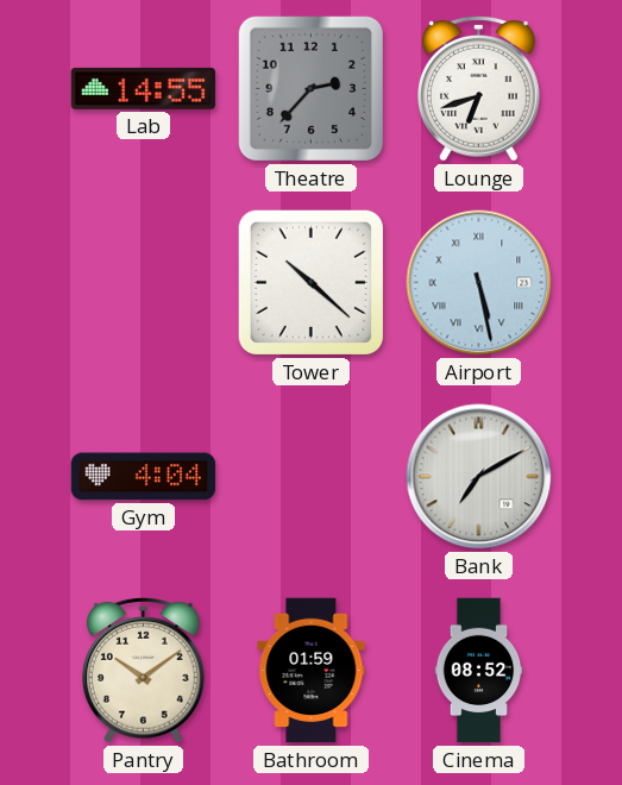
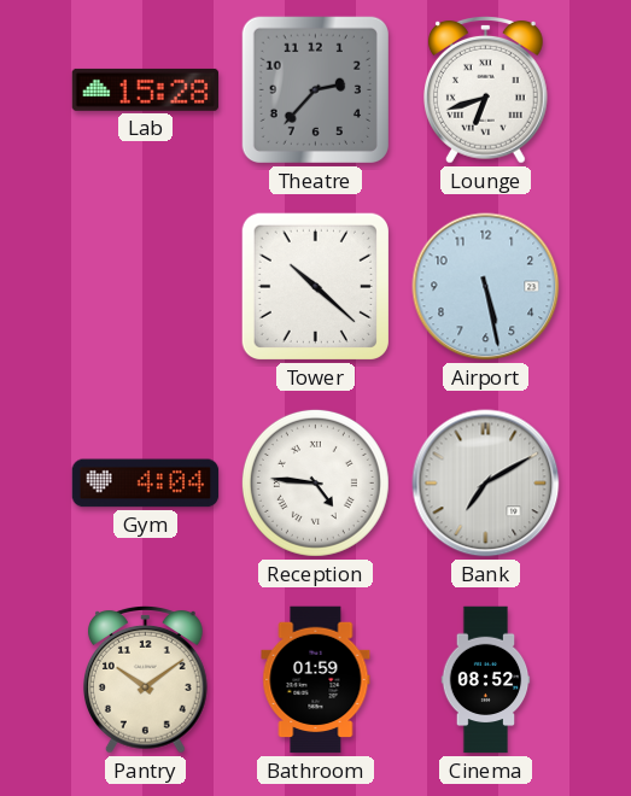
Lab: 14:55 -> 15:28 (146, 89)
Airport numerals: Roman -> Arabic (486, 287)
Reception: none -> 4:46 (315, 482)
